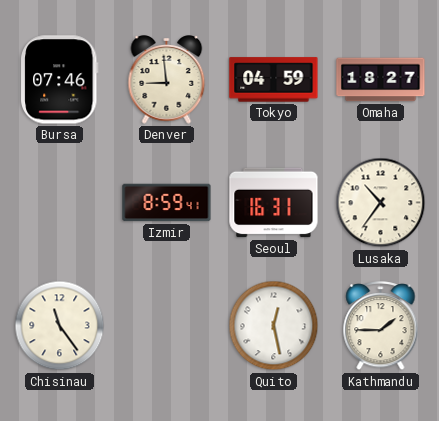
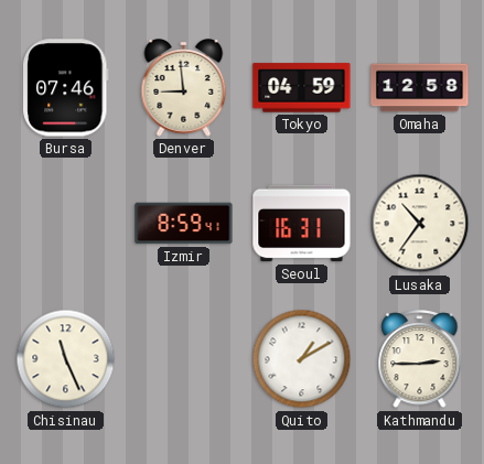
Omaha: 18:27 -> 12:58 (420, 88)
Chisinau: 11:24 -> 11:26 (66, 359)
Quito: 12:28 -> 1:10 (302, 359)
Kathmandu: 1:45 -> 2:45 (420, 359)
